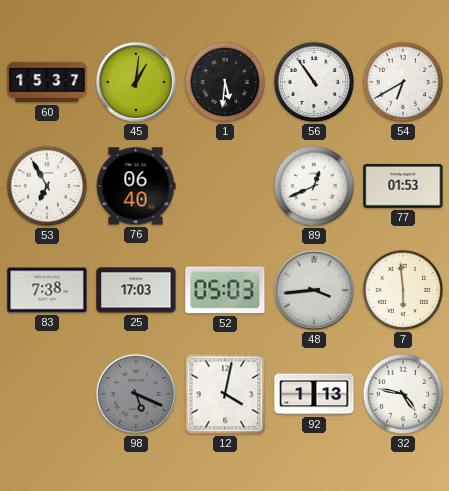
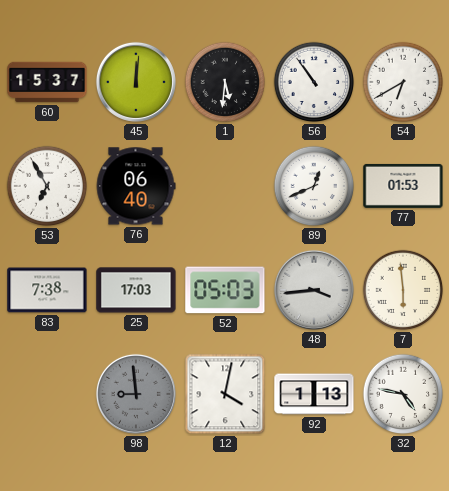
45: 1:01 -> 12:01 (136, 82)
98: 5:19 -> 8:59 (136, 394)
